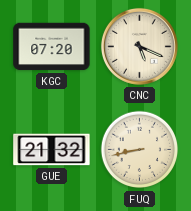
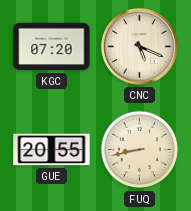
GUE: 21:32 -> 20:55 (52, 150)
